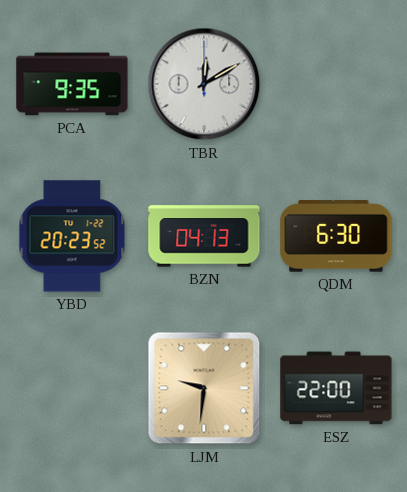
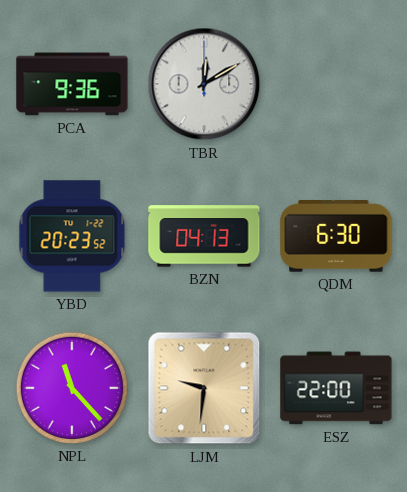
PCA: 9:35 -> 9:36 (72, 84)
NPL: none -> 11:23 (72, 388)
